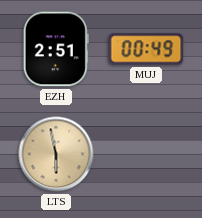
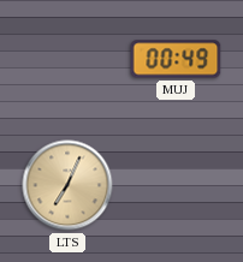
EZH: 2:51 -> none (56, 49)
LTS: 5:58 -> 7:04 (67, 185)
